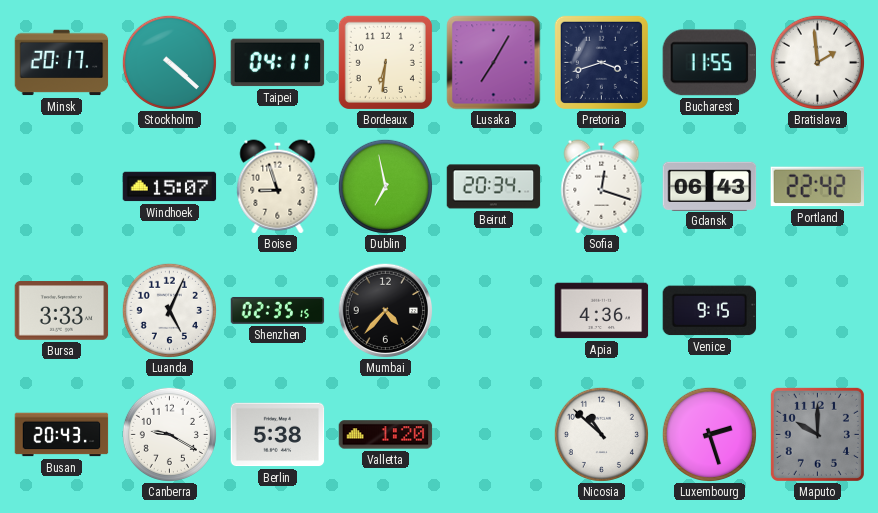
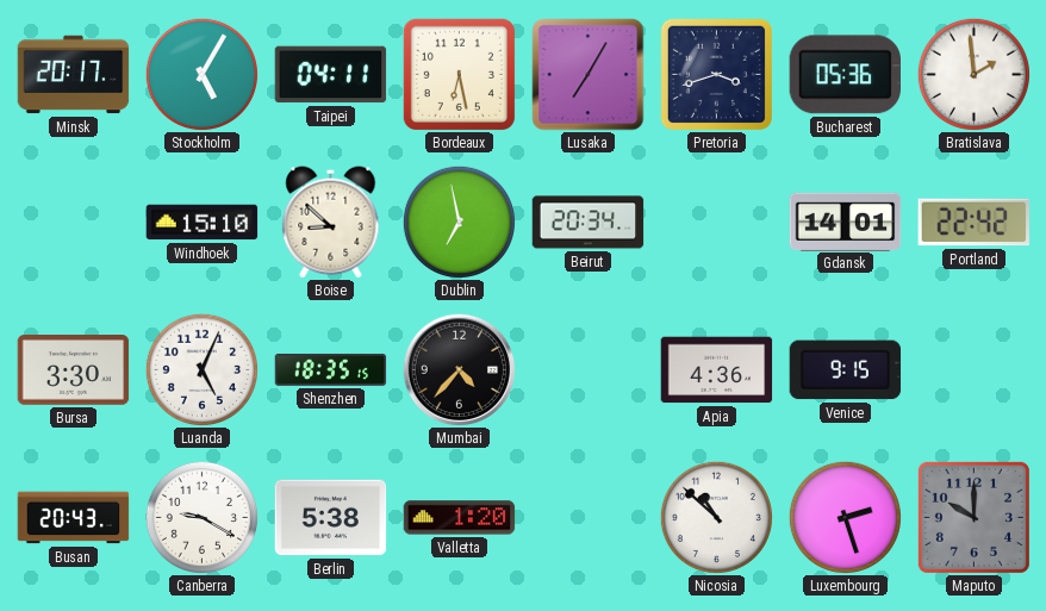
Stockholm: 4:22 -> 5:05 (201, 74)
Bordeaux: 6:31 -> 6:28 (459, 74)
Bucharest: 11:55 -> 05:36 (845, 75)
Windhoek: 15:07 -> 15:10 (203, 223)
Boise: 8:57 -> 8:52 (331, 223)
Sofia: 12:18 -> none (602, 187)
Gdansk: 06:43 -> 14:01 (846, 222)
Bursa: 3:33 -> 3:30 (74, 370)
Shenzhen: 02:35 -> 18:35 (331, 369)
